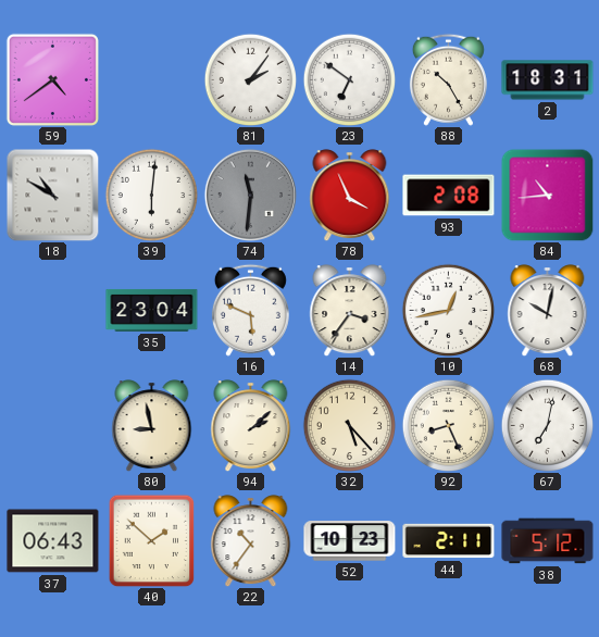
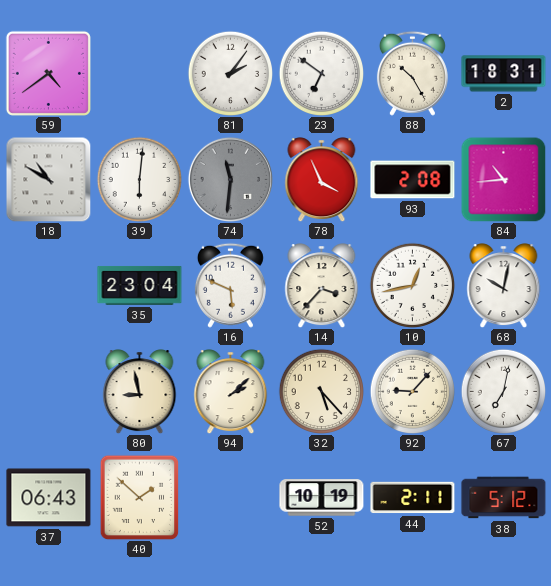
14: 3:36 -> 3:37 (322, 286)
92: 8:26 -> 9:07 (412, 391)
22: 10:36 -> none (251, 541)
52: 10:23 -> 10:19 (322, 498)
